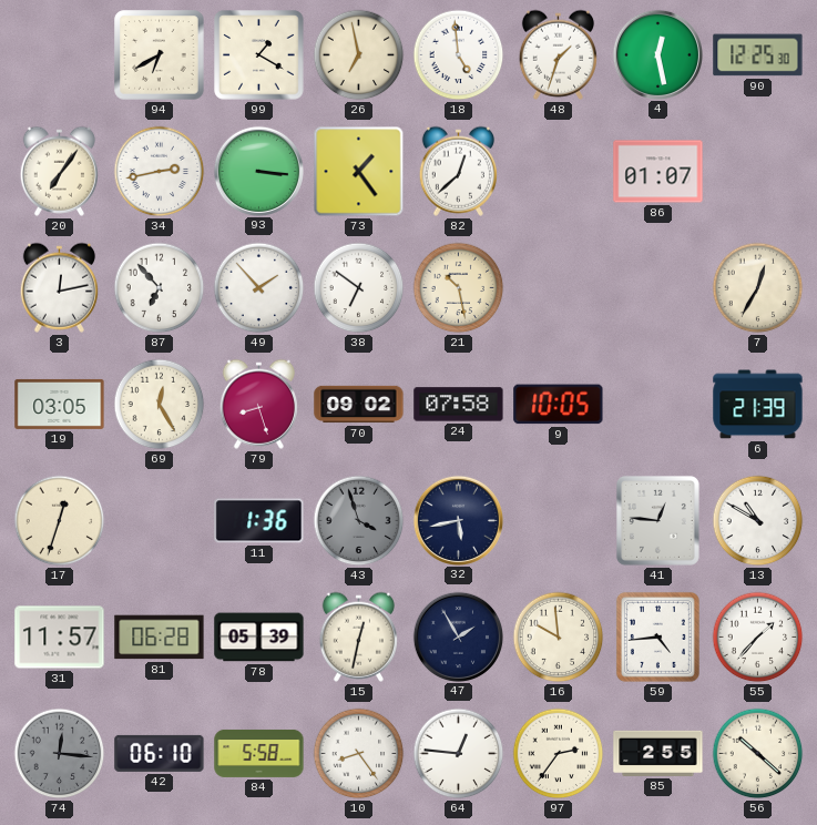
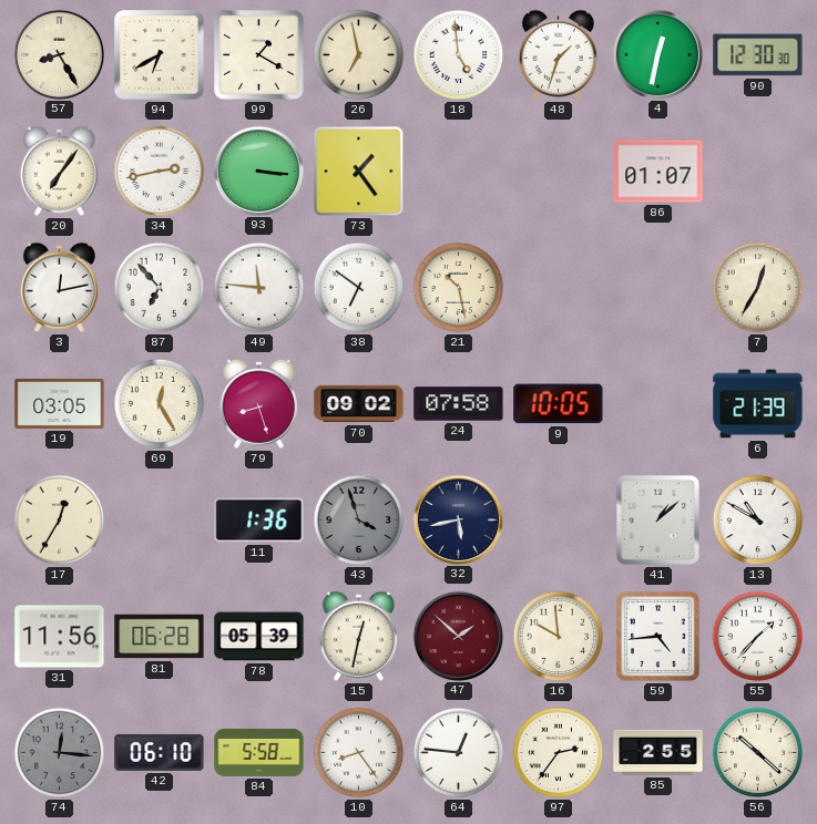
57: none -> 8:25 (59, 54)
4: 12:28 -> 12:32 (657, 54)
90: 12:25 -> 12:30 (758, 55)
82: 12:38 -> none (458, 171)
49: 1:53 -> 11:46 (259, 288)
17: 12:33 -> 12:35 (60, 521)
41: 12:46 -> 1:08 (657, 519)
31: 11:57 -> 11:56 (60, 637)
47: 1:55 -> 1:52 (458, 636)
47 dial: navy -> burgundy (458, 636)
